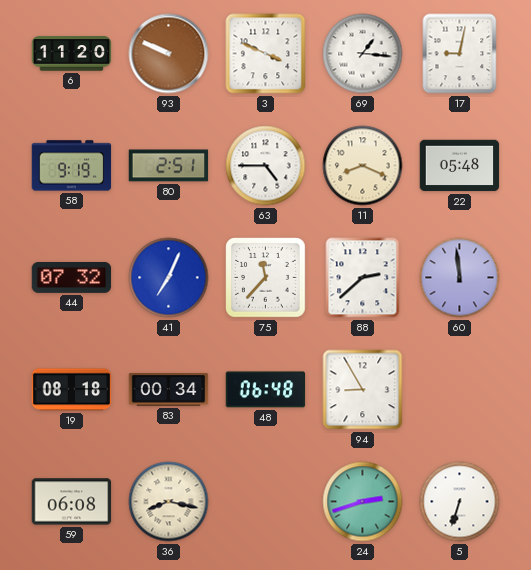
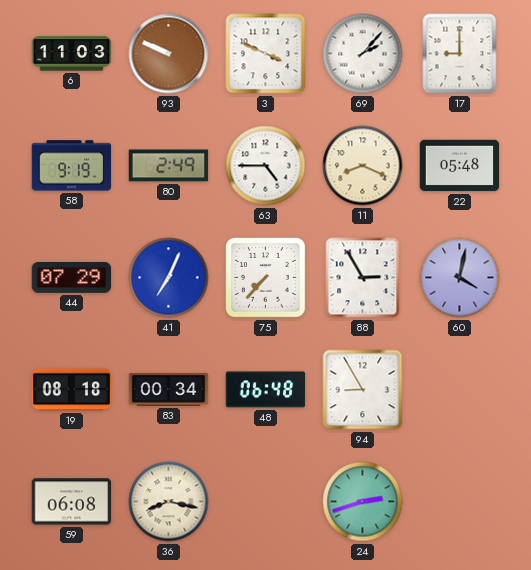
6: 11:20 -> 11:03 (72, 54)
69: 1:16 -> 2:07 (363, 54)
17: 9:02 -> 9:00 (460, 54)
80: 2:51 -> 2:49 (169, 166)
44: 07:32 -> 07:29 (72, 277)
75: 11:37 -> 7:37 (266, 278)
88: 2:38 -> 2:55 (363, 278)
60: 11:59 -> 4:02 (460, 278)
5: 6:33 -> none (460, 502)
